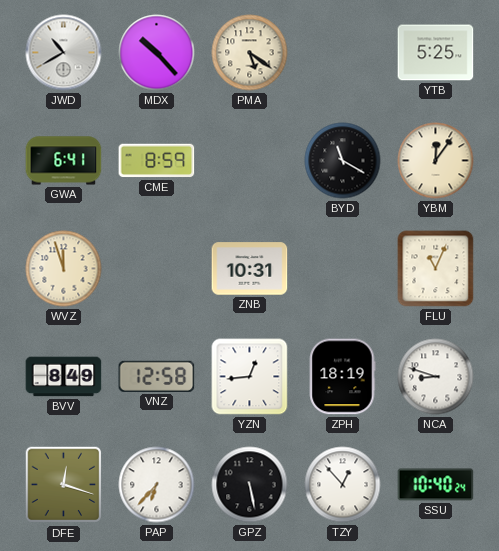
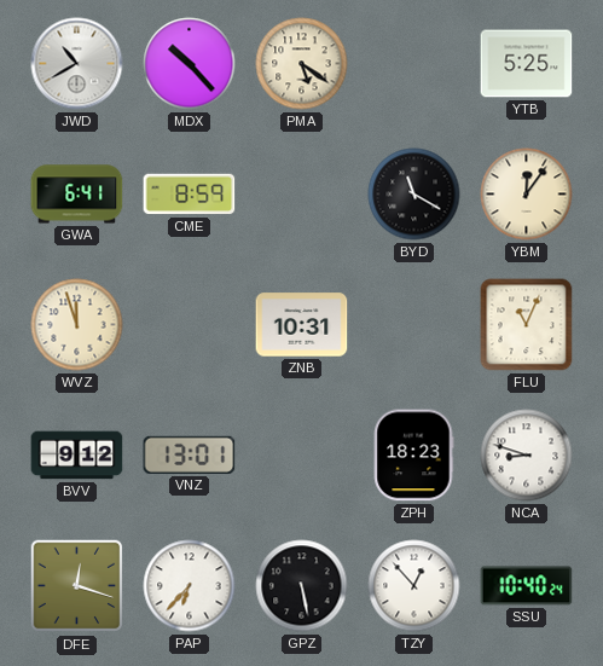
BVV: 8:49 -> 9:12 (77, 456)
VNZ: 12:58 -> 13:01 (190, 454)
YZN: 12:44 -> none (250, 377)
ZPH: 18:19 -> 18:23 (413, 456)
